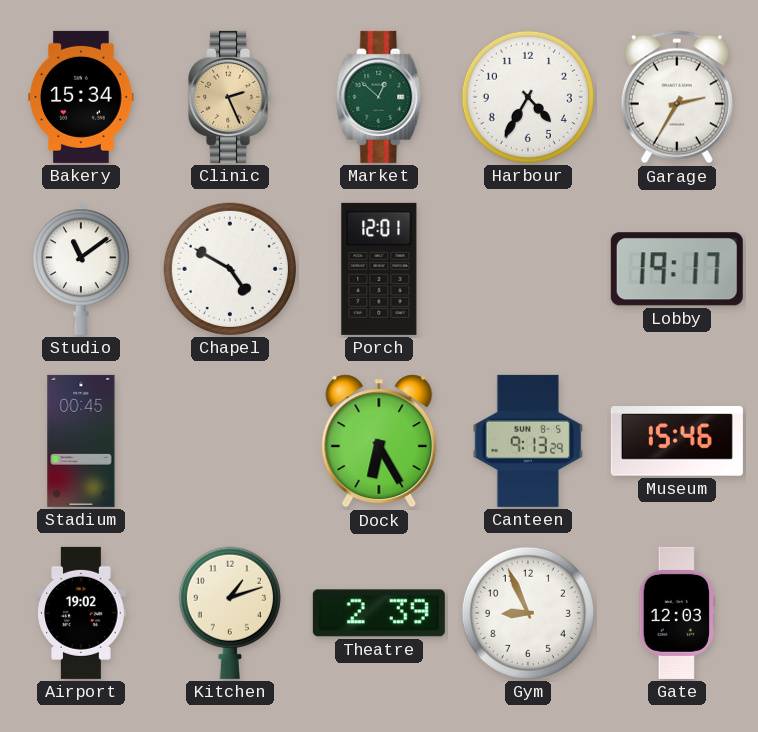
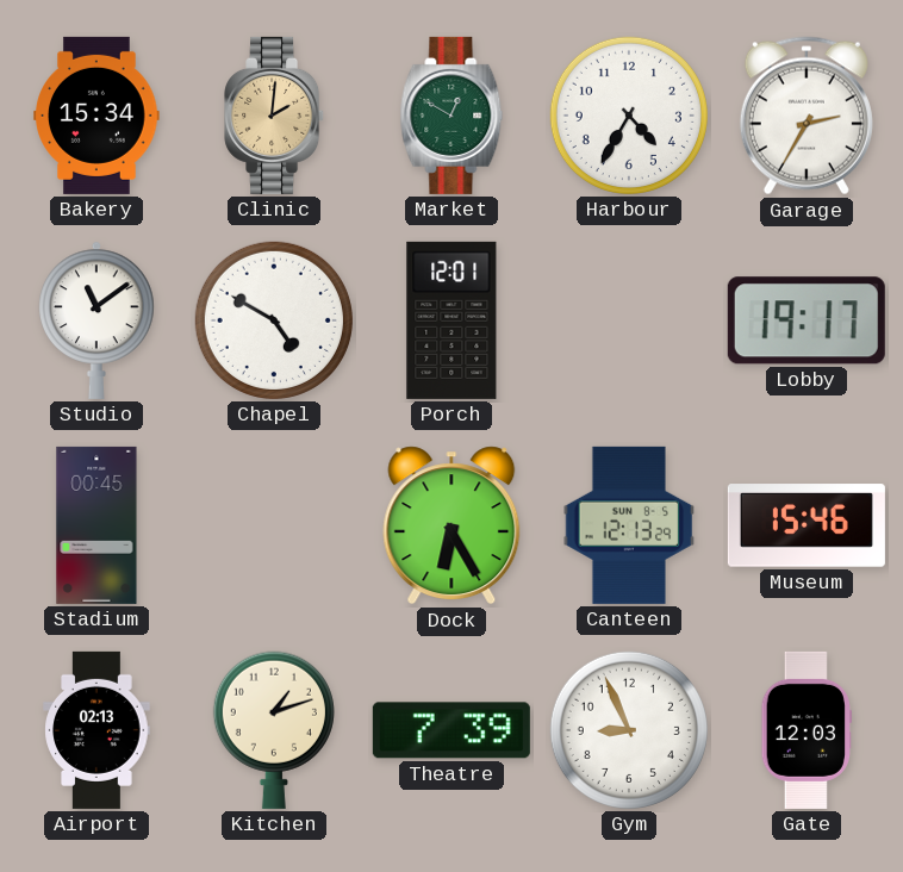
Clinic: 2:26 -> 2:01 (275, 116)
Market: 12:52 -> 12:50 (451, 116)
Canteen: 9:13 -> 12:13 (629, 525)
Airport: 19:02 -> 02:13 (96, 730)
Theatre: 2:39 -> 7:39 (451, 730)
